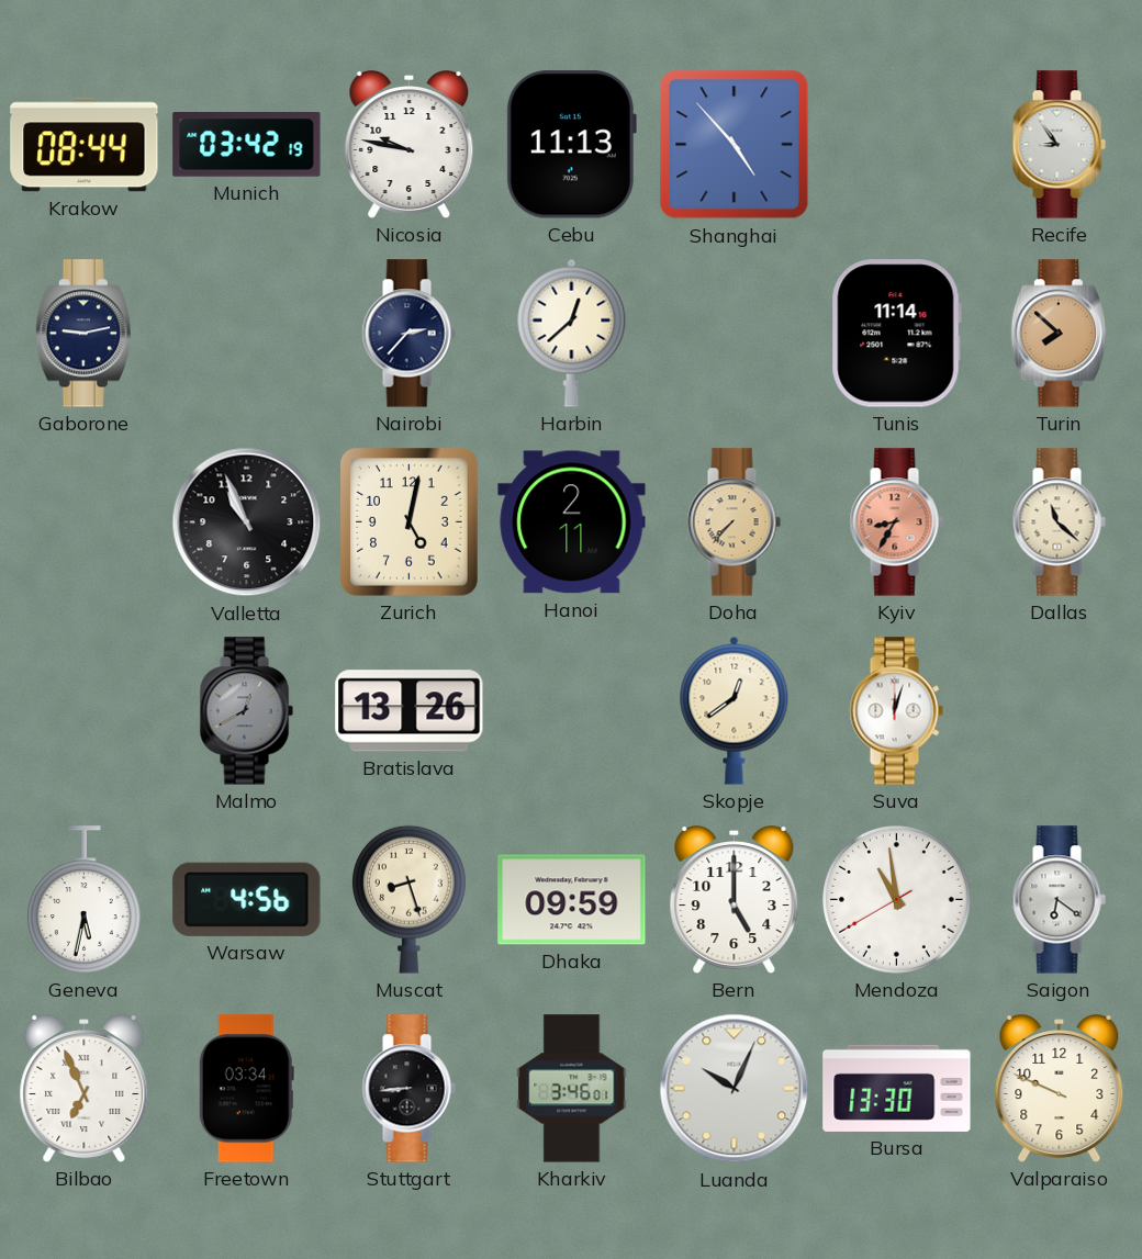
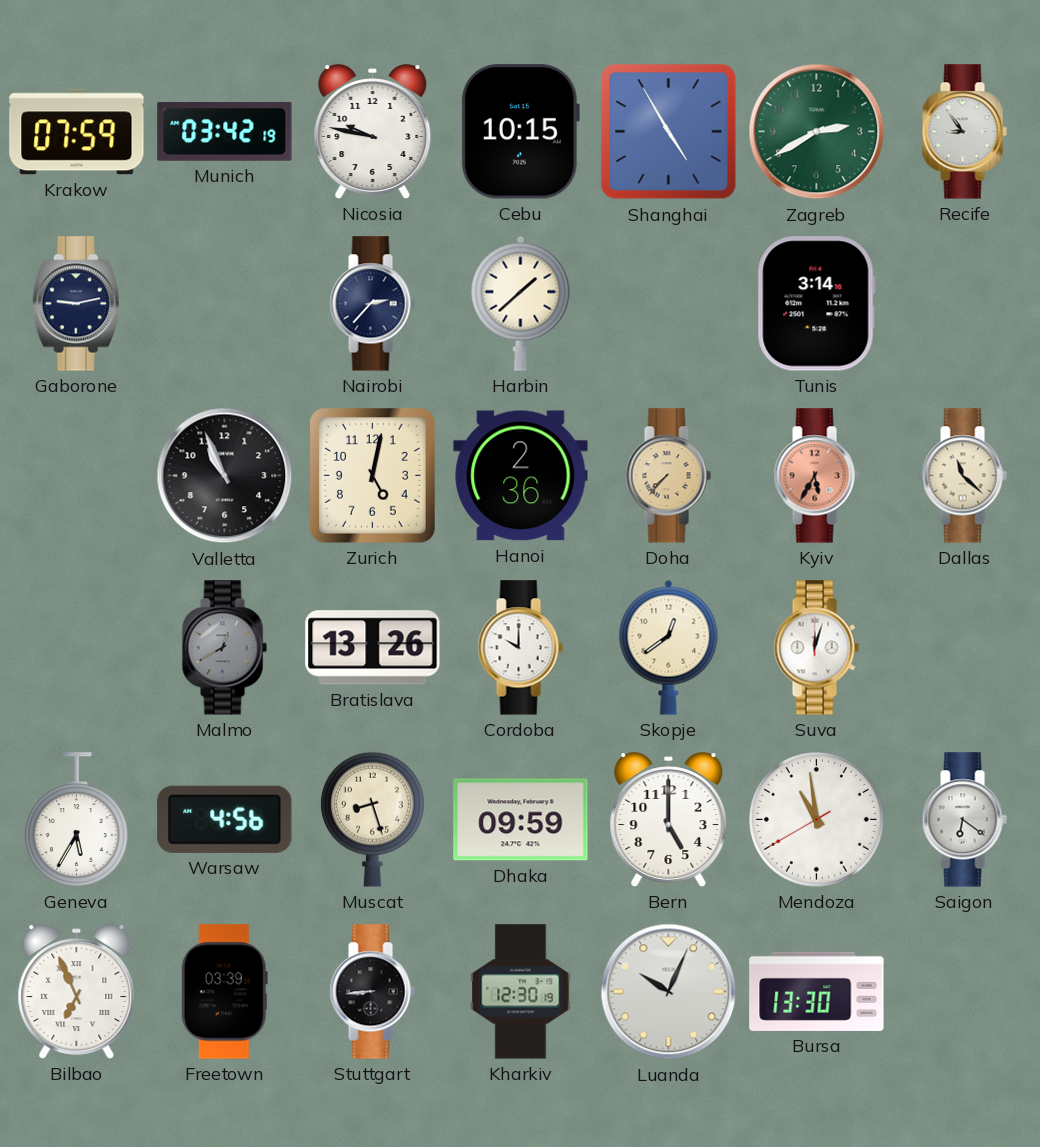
Krakow: 08:44 -> 07:59 (77, 132)
Cebu: 11:13 -> 10:15 (520, 132)
Shanghai: 4:53 -> 4:55 (669, 132)
Zagreb: none -> 2:40 (817, 132)
Harbin: 12:38 -> 1:38 (521, 303)
Tunis: 11:14 -> 3:14 (816, 304)
Turin: 7:52 -> none (1059, 334)
Hanoi: 2:11 -> 2:36 (521, 476)
Kyiv: 8:35 -> 5:35 (816, 476)
Cordoba: none -> 10:00 (520, 648)
Geneva: 5:32 -> 5:35 (76, 820)
Freetown: 03:34 -> 03:39 (224, 992)
Kharkiv: 3:46 -> 12:30 (521, 992)
Valparaiso: 9:49 -> none (1060, 1089)
